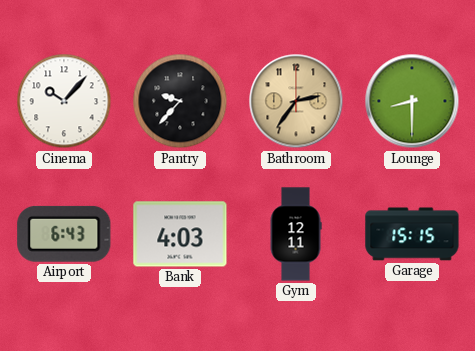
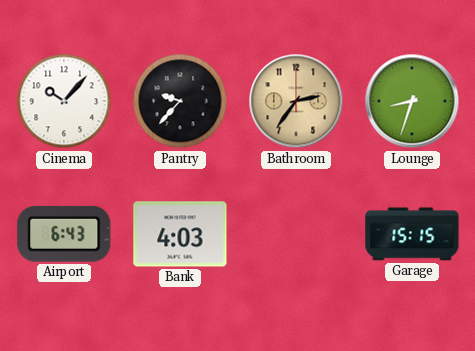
Lounge: 8:30 -> 8:33 (412, 101)
Gym: 12:11 -> none (296, 234)
